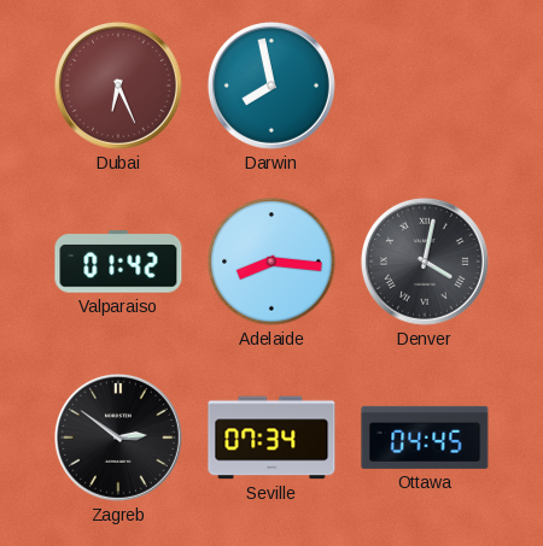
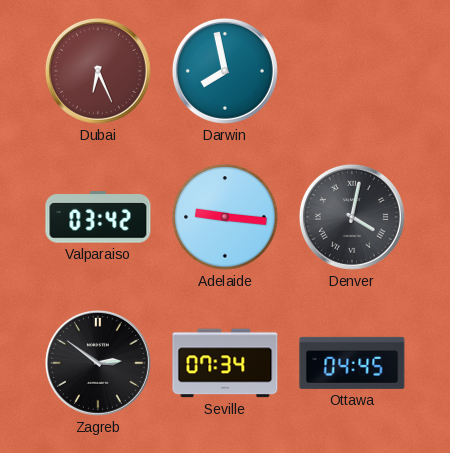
Valparaiso: 01:42 -> 03:42 (98, 217)
Adelaide: 8:16 -> 9:16 (225, 217)
